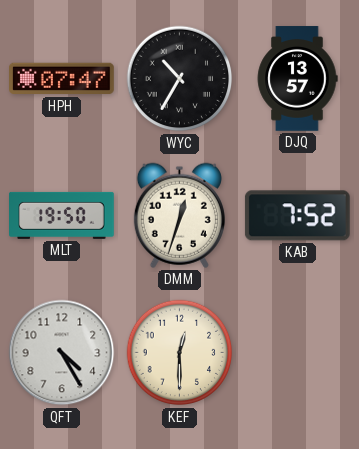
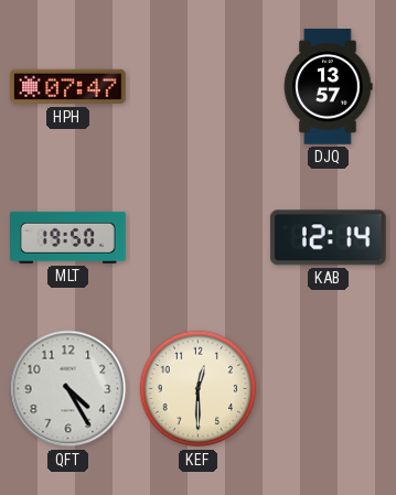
WYC: 10:35 -> none (180, 79)
DMM: 12:33 -> none (179, 215)
KAB: 7:52 -> 12:14 (328, 238)
